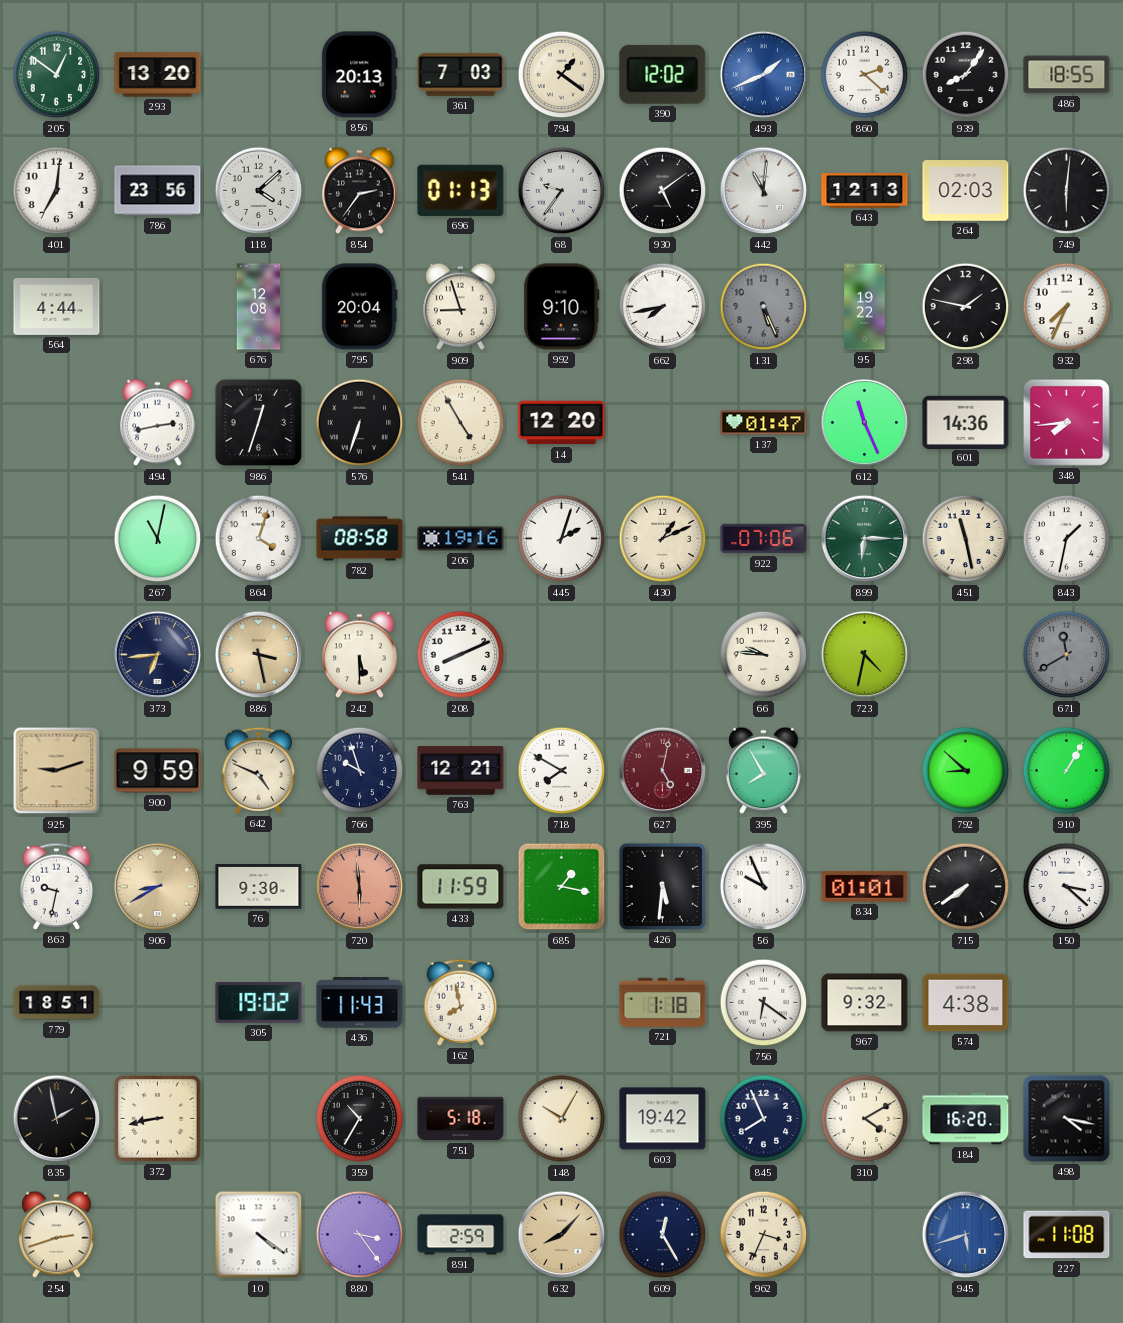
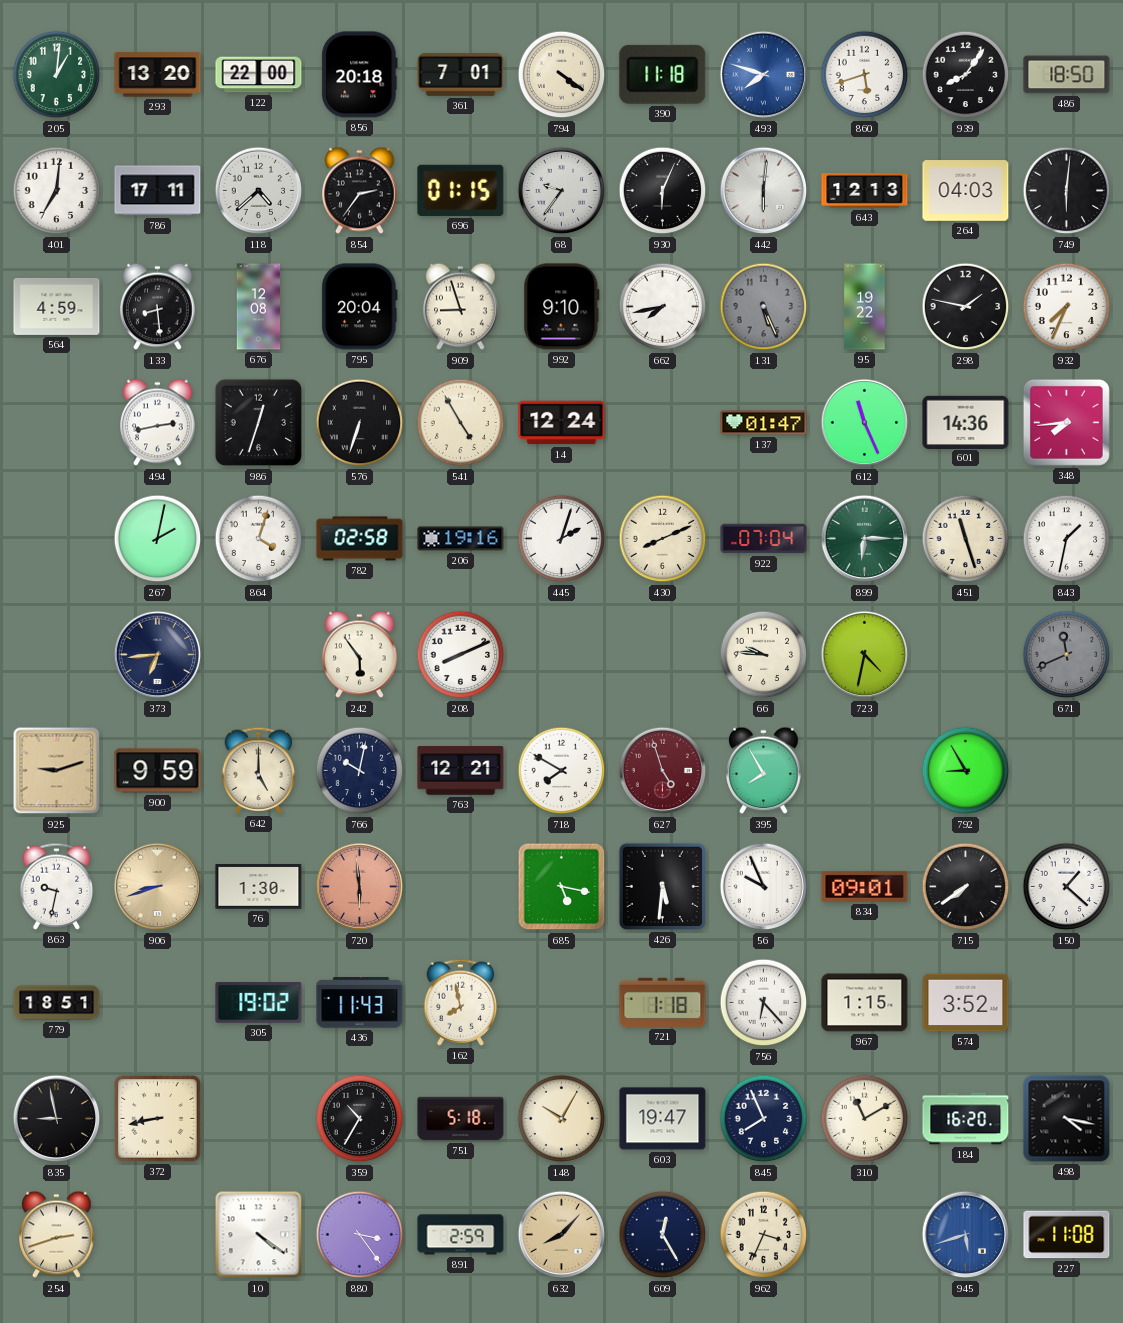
205: 12:51 -> 1:01 (57, 75)
122: none -> 22:00 (259, 75)
856: 20:13 -> 20:18 (360, 75)
361: 7:03 -> 7:01 (461, 74)
794: 1:21 -> 4:21 (562, 75)
390: 12:02 -> 11:18 (663, 74)
493: 1:41 -> 7:48 (764, 75)
860: 2:22 -> 5:42 (865, 75)
486: 18:55 -> 18:50 (1067, 75)
786: 23:56 -> 17:11 (158, 191)
118: 4:08 -> 4:38 (259, 191)
696: 01:13 -> 01:15 (461, 190)
930: 5:09 -> 6:04 (663, 191)
442: 11:01 -> 6:01 (764, 191)
264: 02:03 -> 04:03 (966, 191)
564: 4:44 -> 4:59 (57, 306)
133: none -> 8:29 (158, 307)
14: 12:20 -> 12:24 (562, 423)
267: 11:02 -> 2:02 (158, 539)
782: 08:58 -> 02:58 (360, 539)
430: 1:11 -> 8:11 (663, 539)
922: 07:06 -> 07:04 (764, 539)
451: 11:28 -> 11:27 (966, 539)
886: 3:28 -> none (259, 655)
242: 5:30 -> 5:54 (360, 655)
671: 11:40 -> 11:41 (1067, 655)
642: 4:49 -> 5:00 (259, 770)
766: 9:57 -> 10:02 (360, 771)
627: 5:02 -> 4:57 (663, 771)
792: 8:52 -> 8:55 (966, 771)
910: 1:05 -> none (1067, 771)
906: 8:40 -> 8:42 (158, 887)
76: 9:30 -> 1:30 (259, 887)
433: 11:59 -> none (461, 887)
685: 1:17 -> 5:17 (562, 887)
834: 01:01 -> 09:01 (865, 886)
150: 3:22 -> 1:22 (1067, 887)
756: 6:21 -> 6:23 (764, 1003)
967: 9:32 -> 1:15 (865, 1003)
574: 4:38 -> 3:52 (966, 1003)
835: 1:58 -> 8:58 (57, 1119)
603: 19:42 -> 19:47 (663, 1119)
310: 4:10 -> 11:10 (865, 1119)
